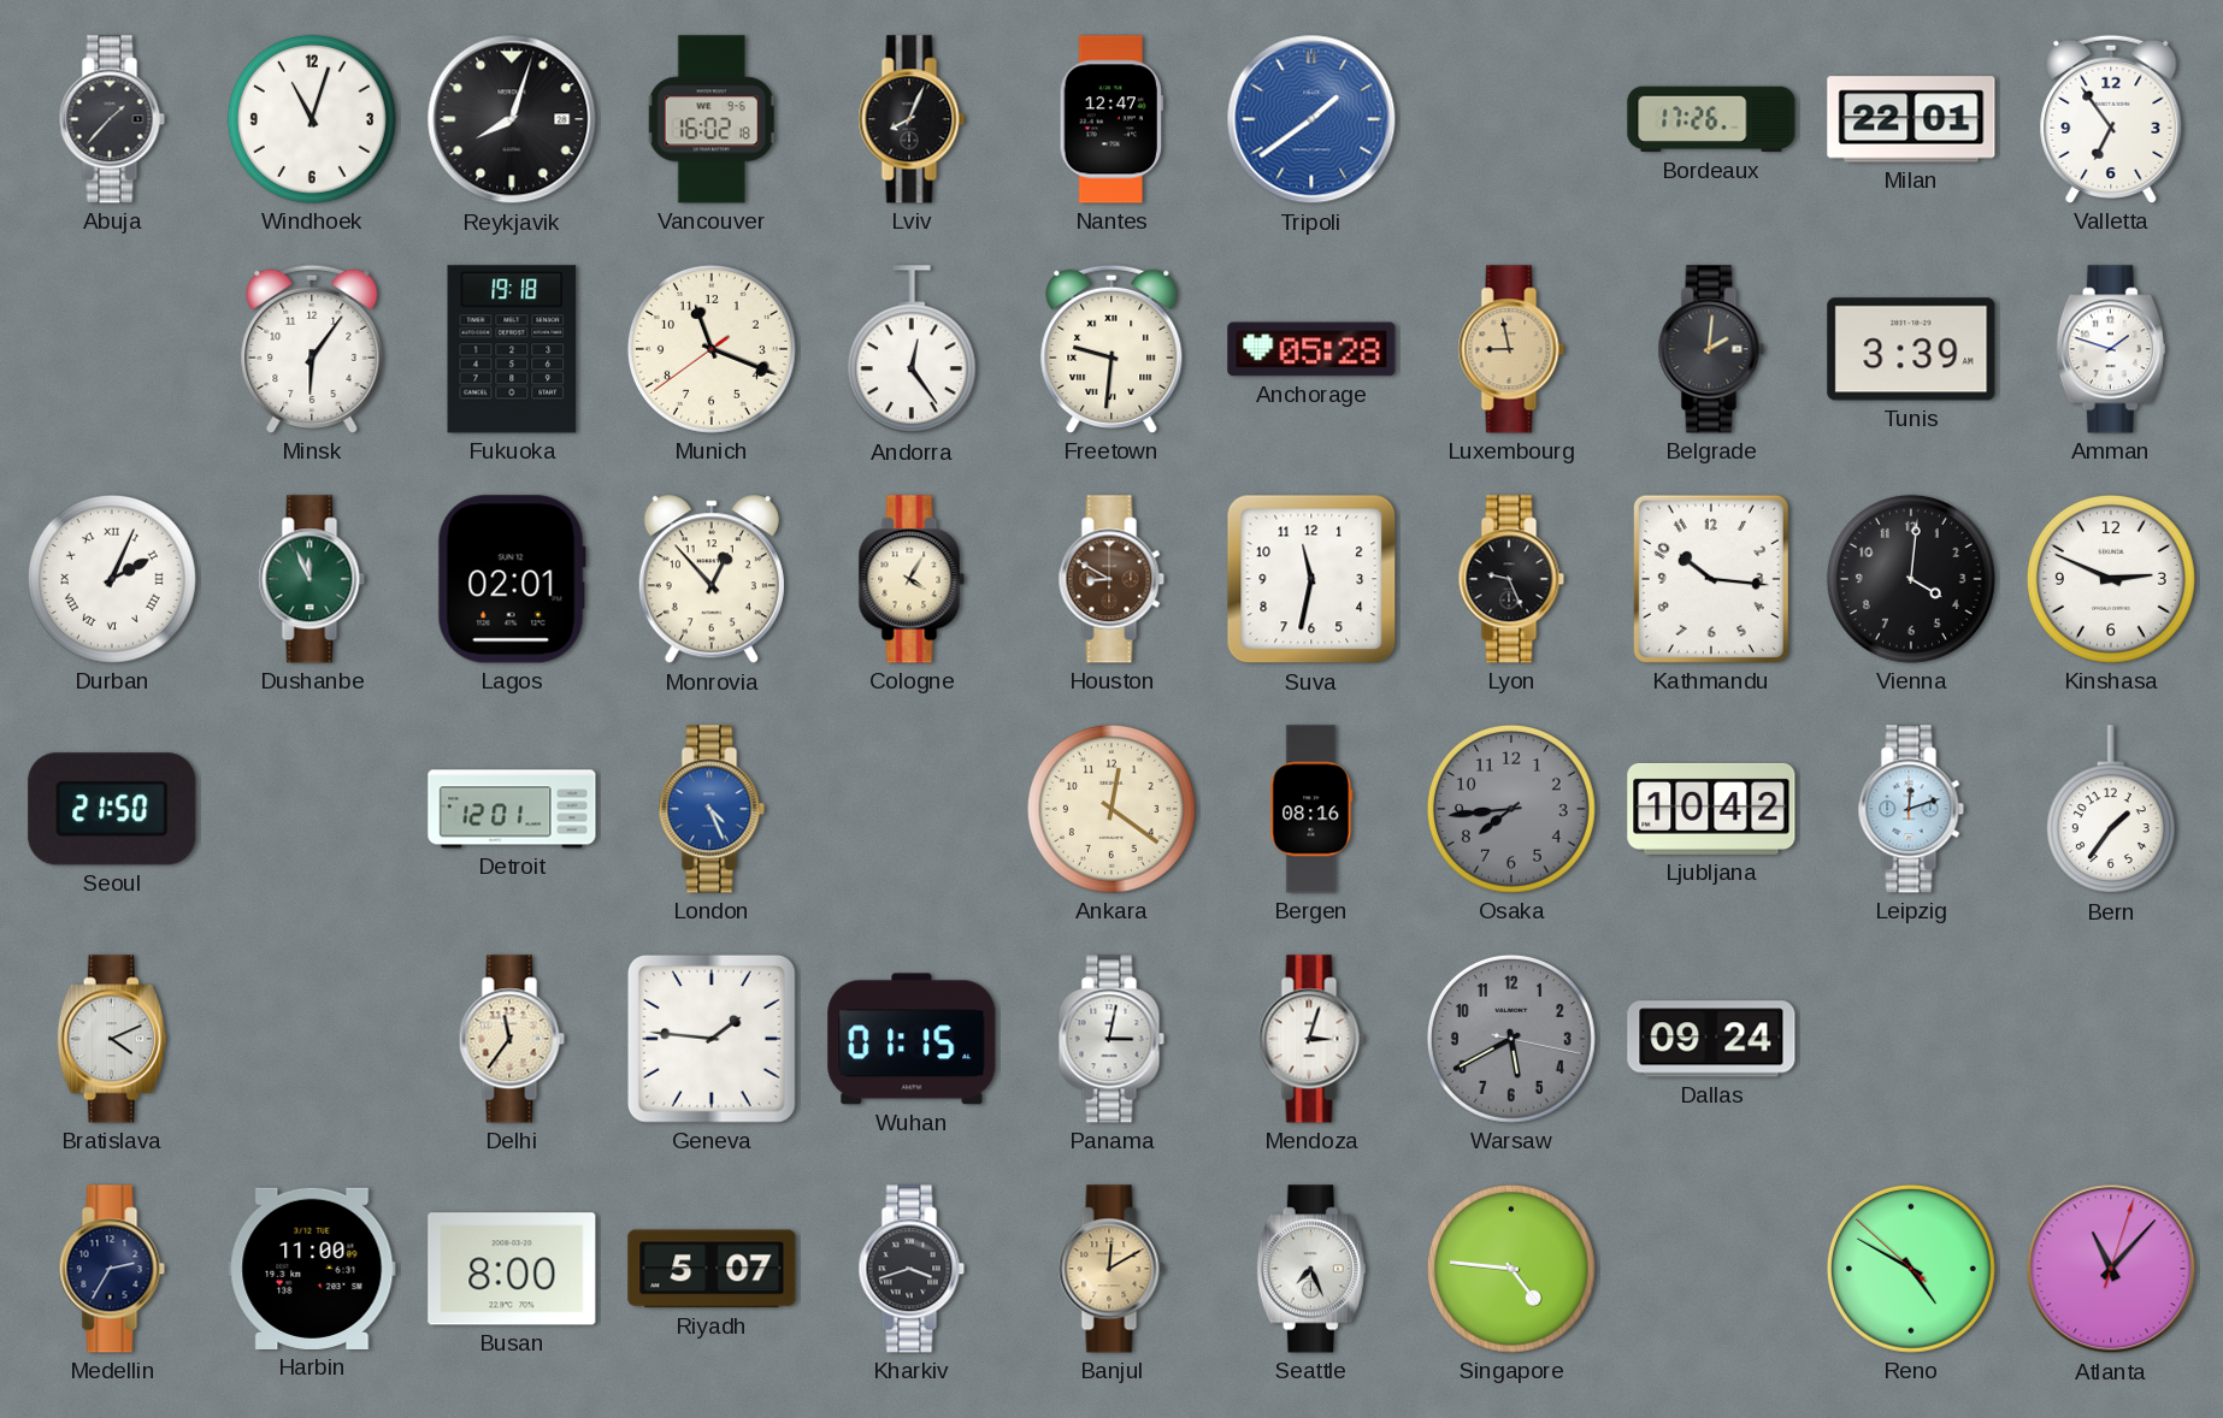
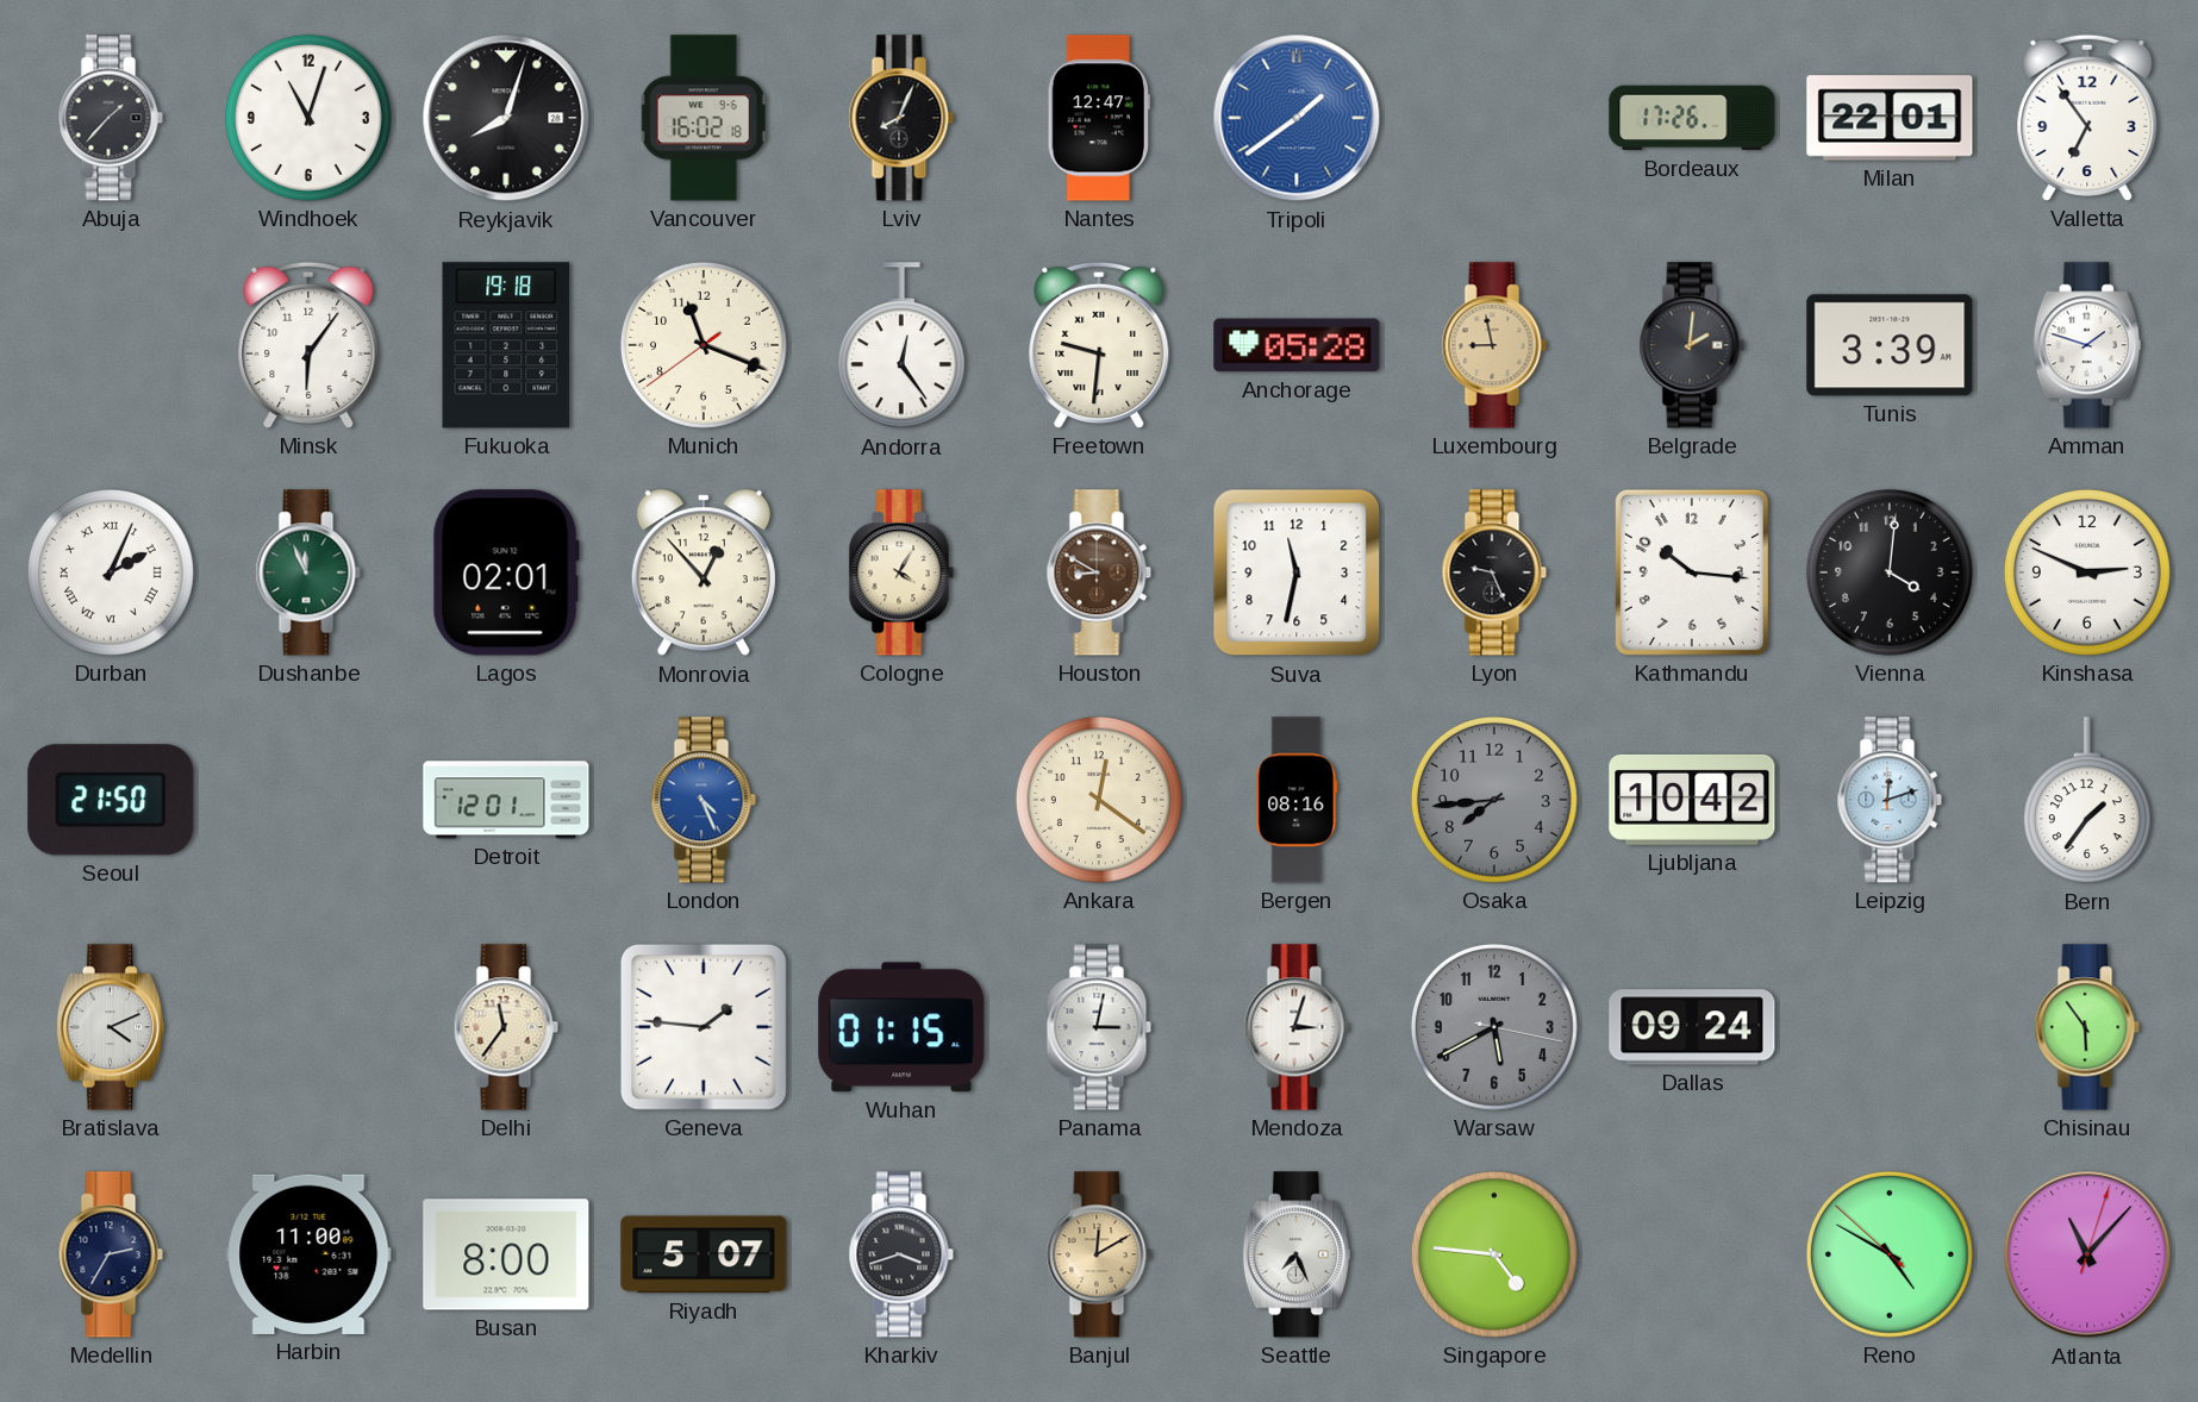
Chisinau: none -> 5:54 (2087, 1027)
